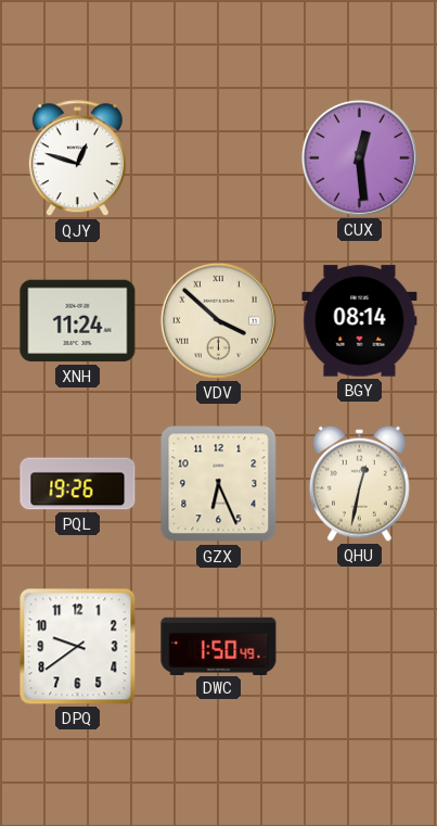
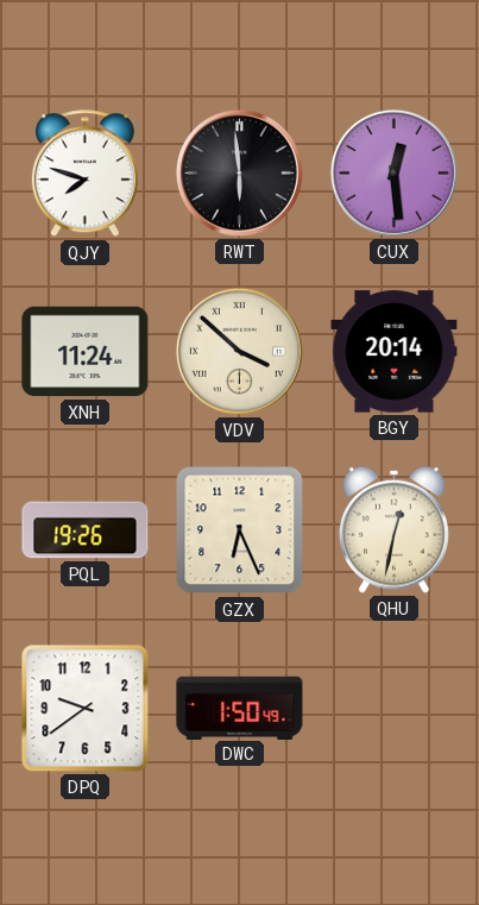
QJY: 12:48 -> 7:48 (84, 174)
RWT: none -> 5:59 (239, 172)
BGY: 08:14 -> 20:14 (395, 352)
